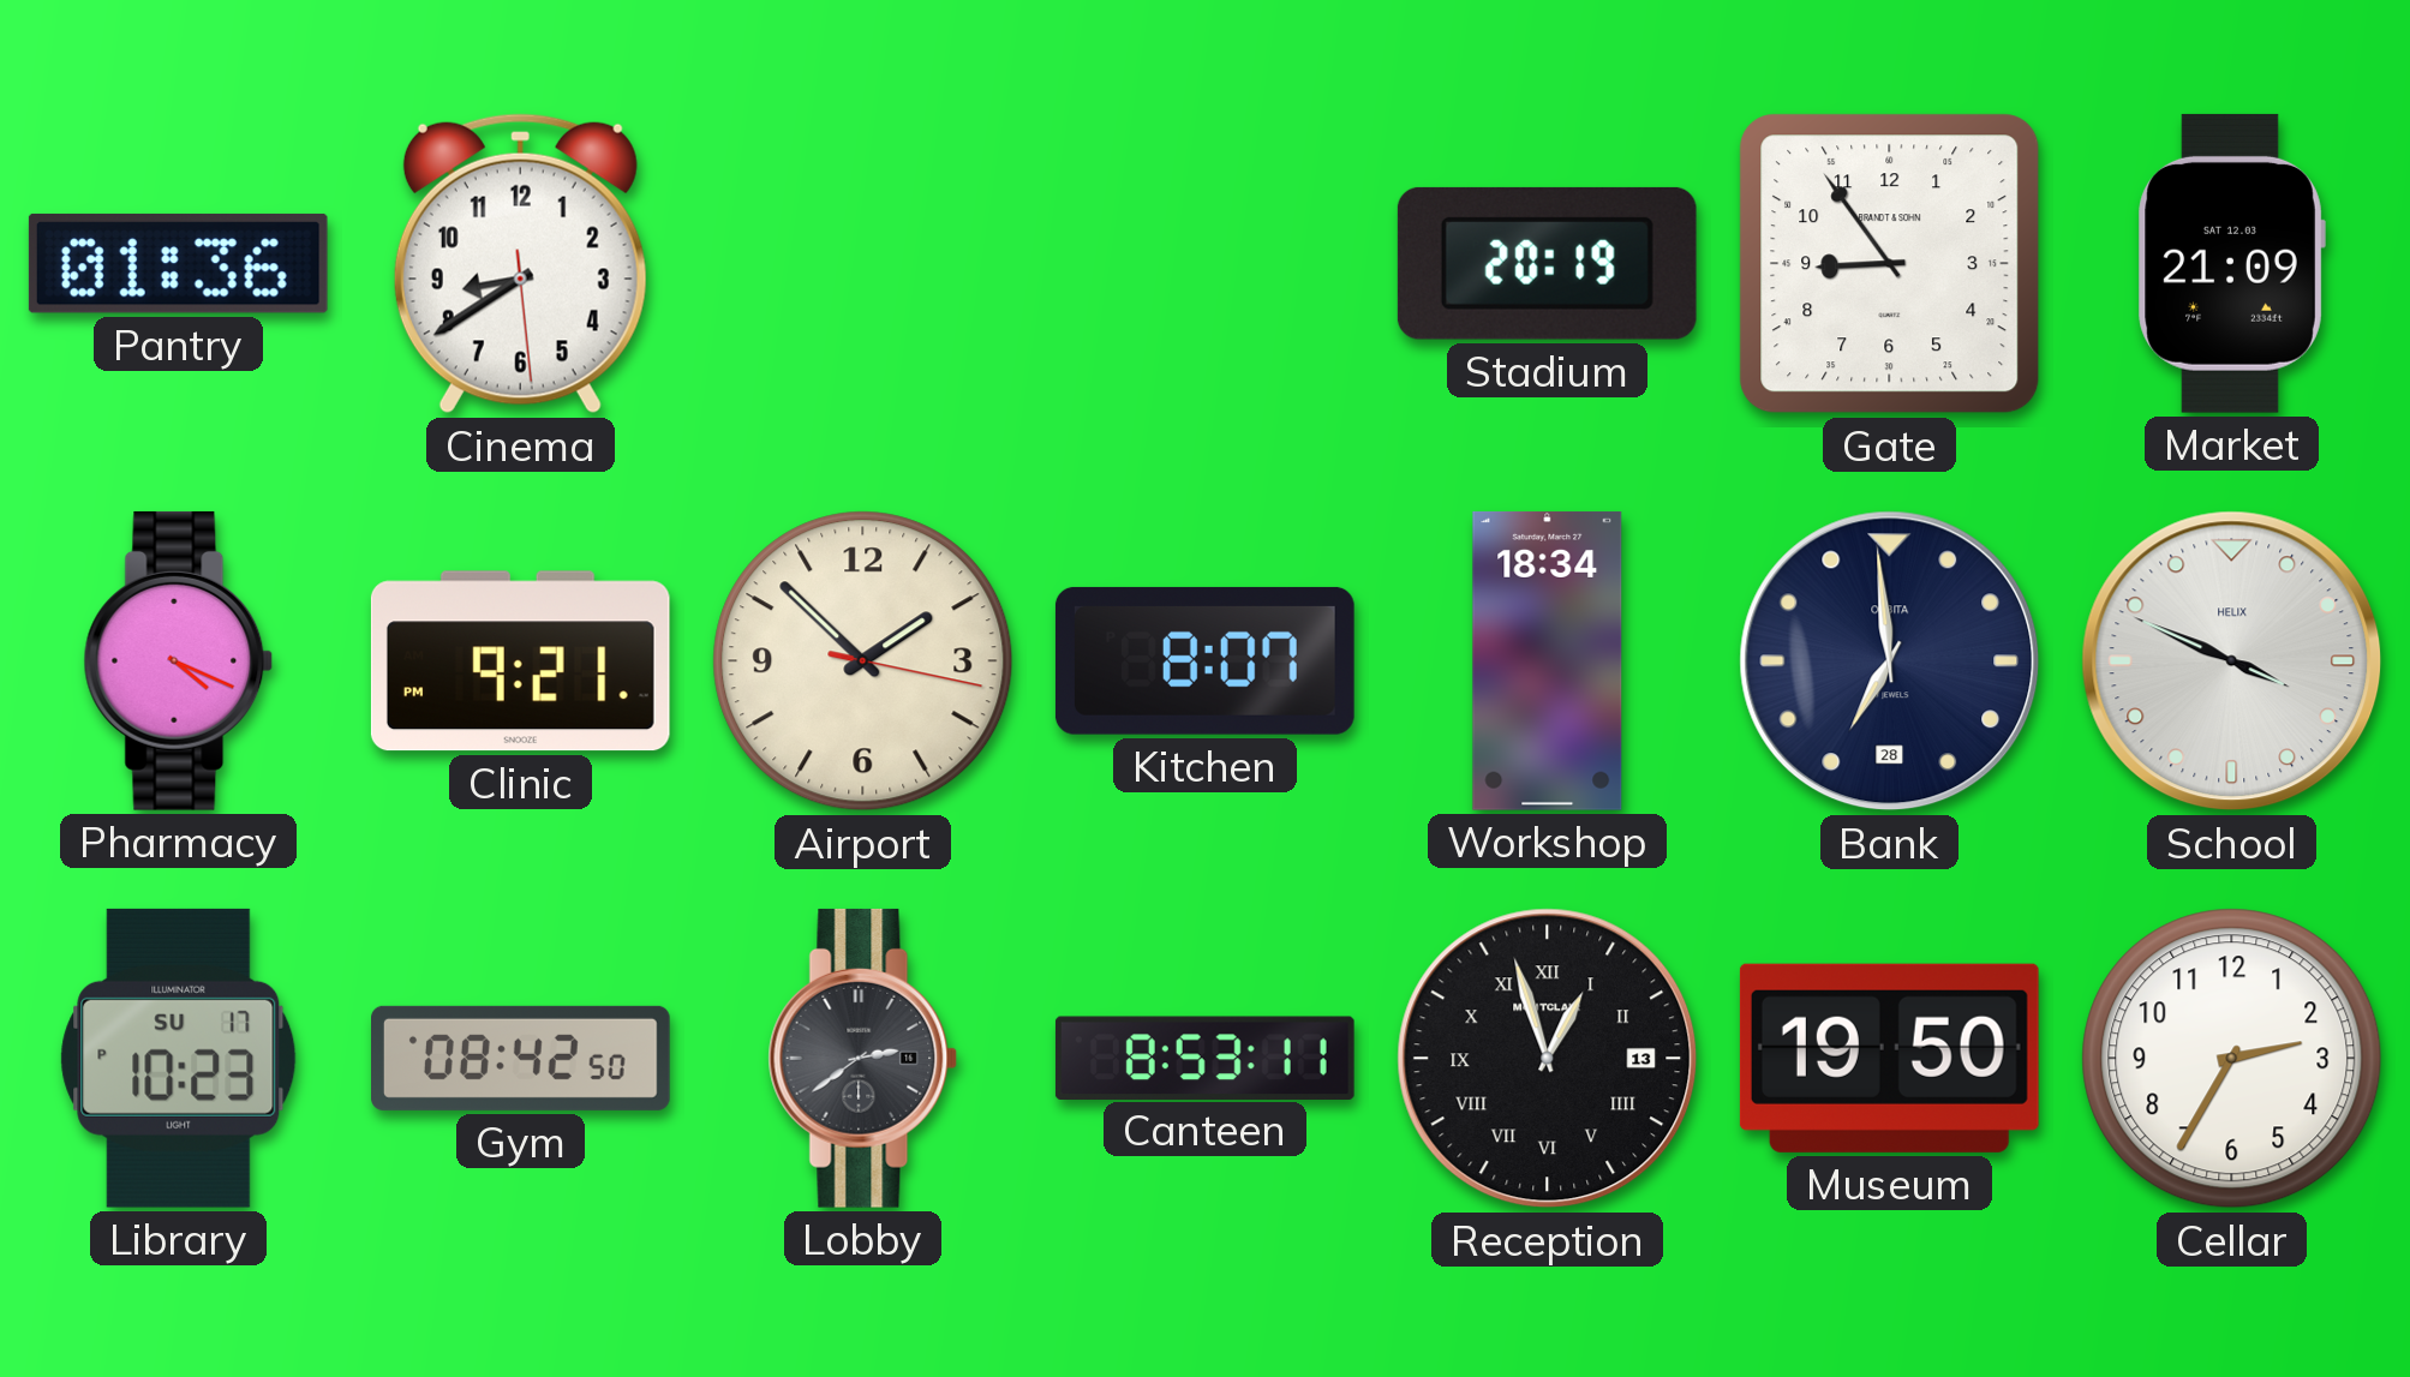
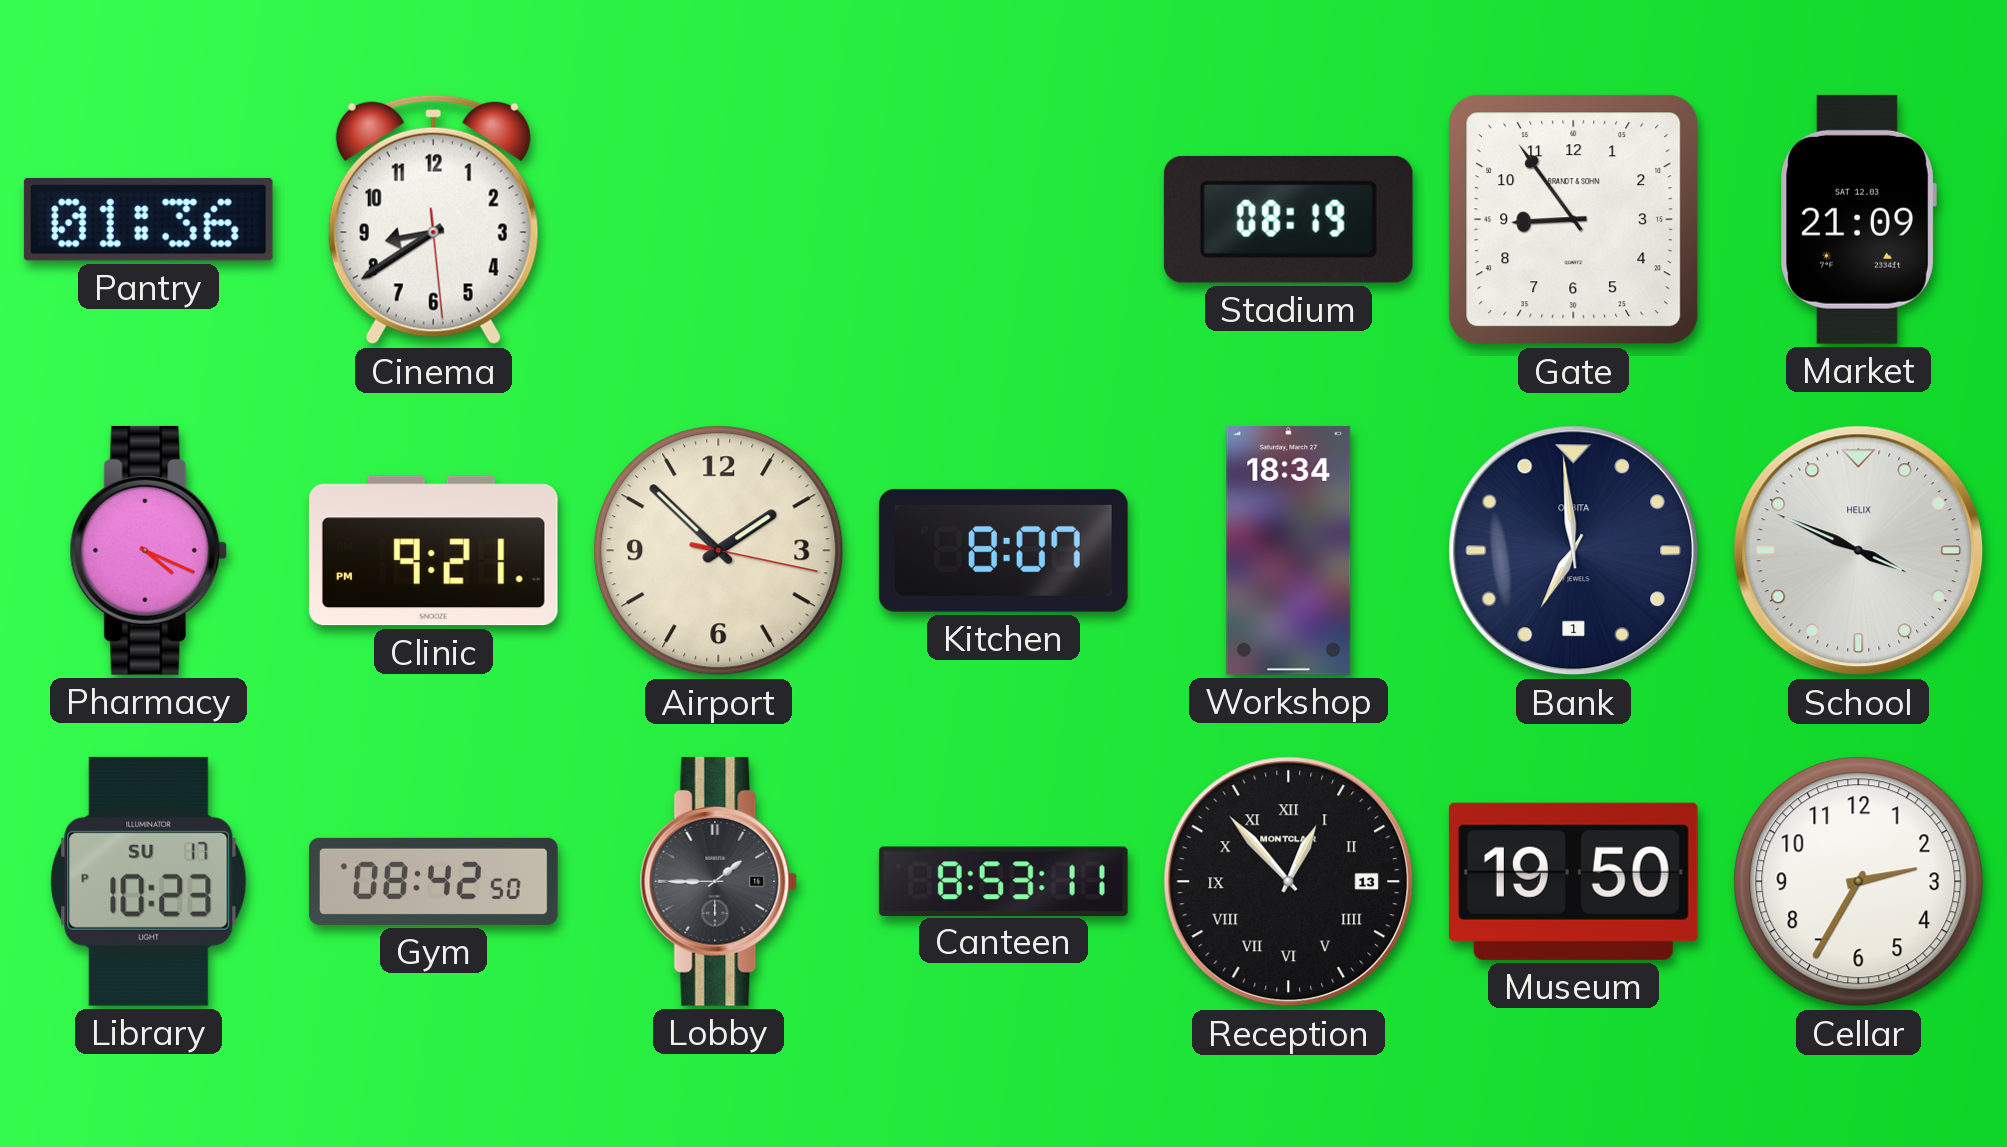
Stadium: 20:19 -> 08:19 (1288, 219)
Bank date: 28 -> 1 (1574, 551)
Lobby: 2:39 -> 1:45 (719, 881)
Reception: 12:57 -> 12:53 (1289, 882)
